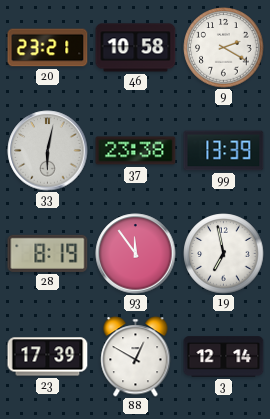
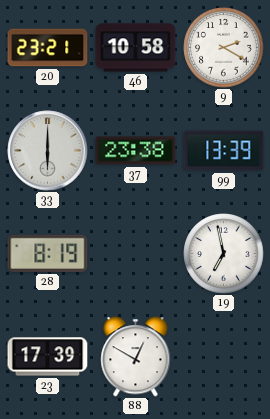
33: 6:02 -> 6:00 (48, 151)
93: 11:54 -> none (136, 254)
3: 12:14 -> none (224, 357)
